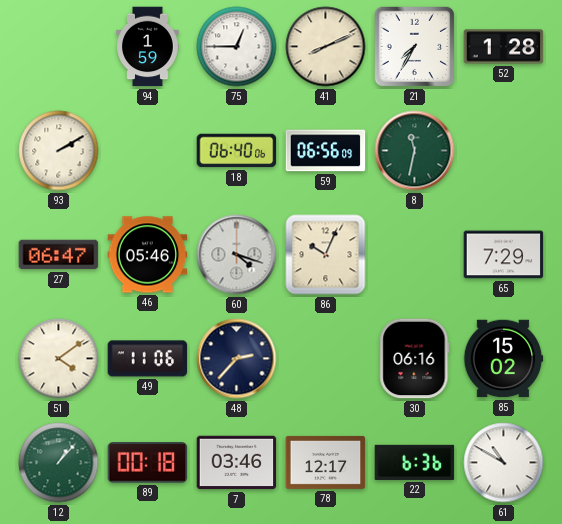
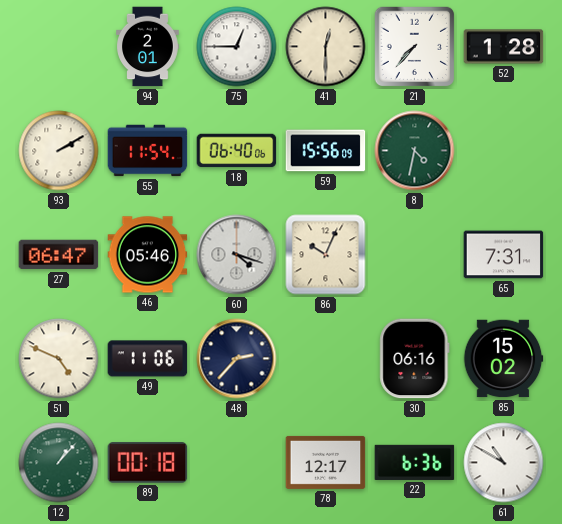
94: 1:59 -> 2:01 (148, 47)
41: 8:11 -> 12:30 (326, 47)
21: 7:35 -> 7:37 (415, 47)
55: none -> 11:54 (148, 151)
59: 06:56 -> 15:56 (326, 151)
8: 11:32 -> 4:32 (415, 151)
65: 7:29 -> 7:31 (504, 255)
51: 4:09 -> 4:49 (59, 359)
7: 03:46 -> none (237, 463)
